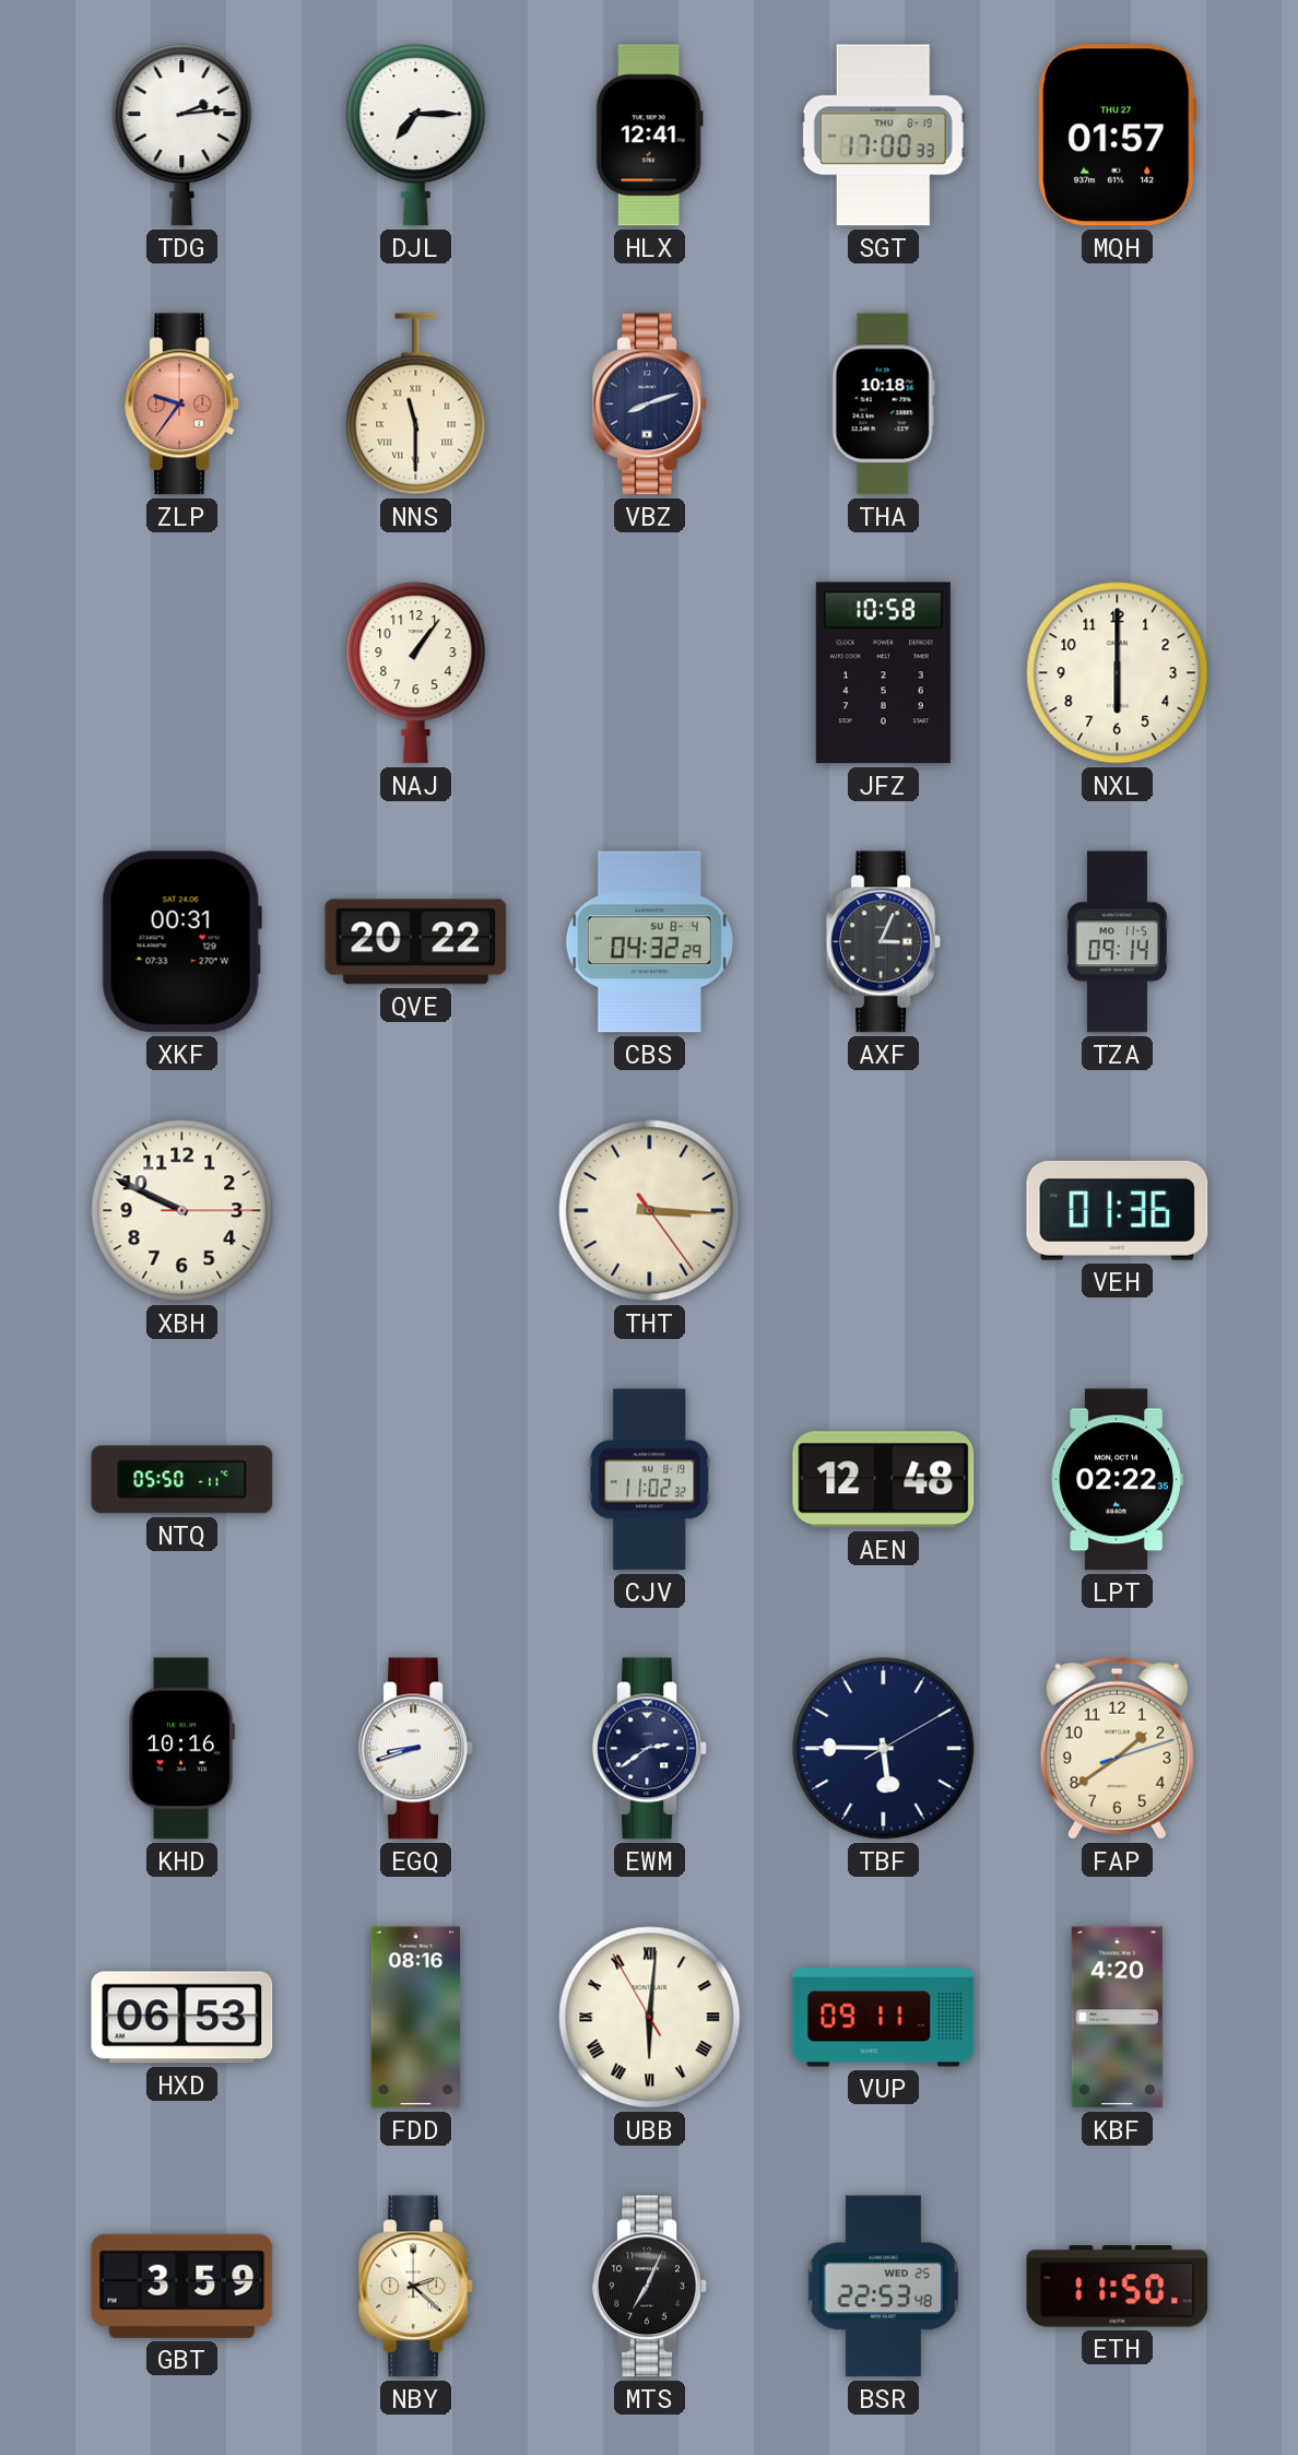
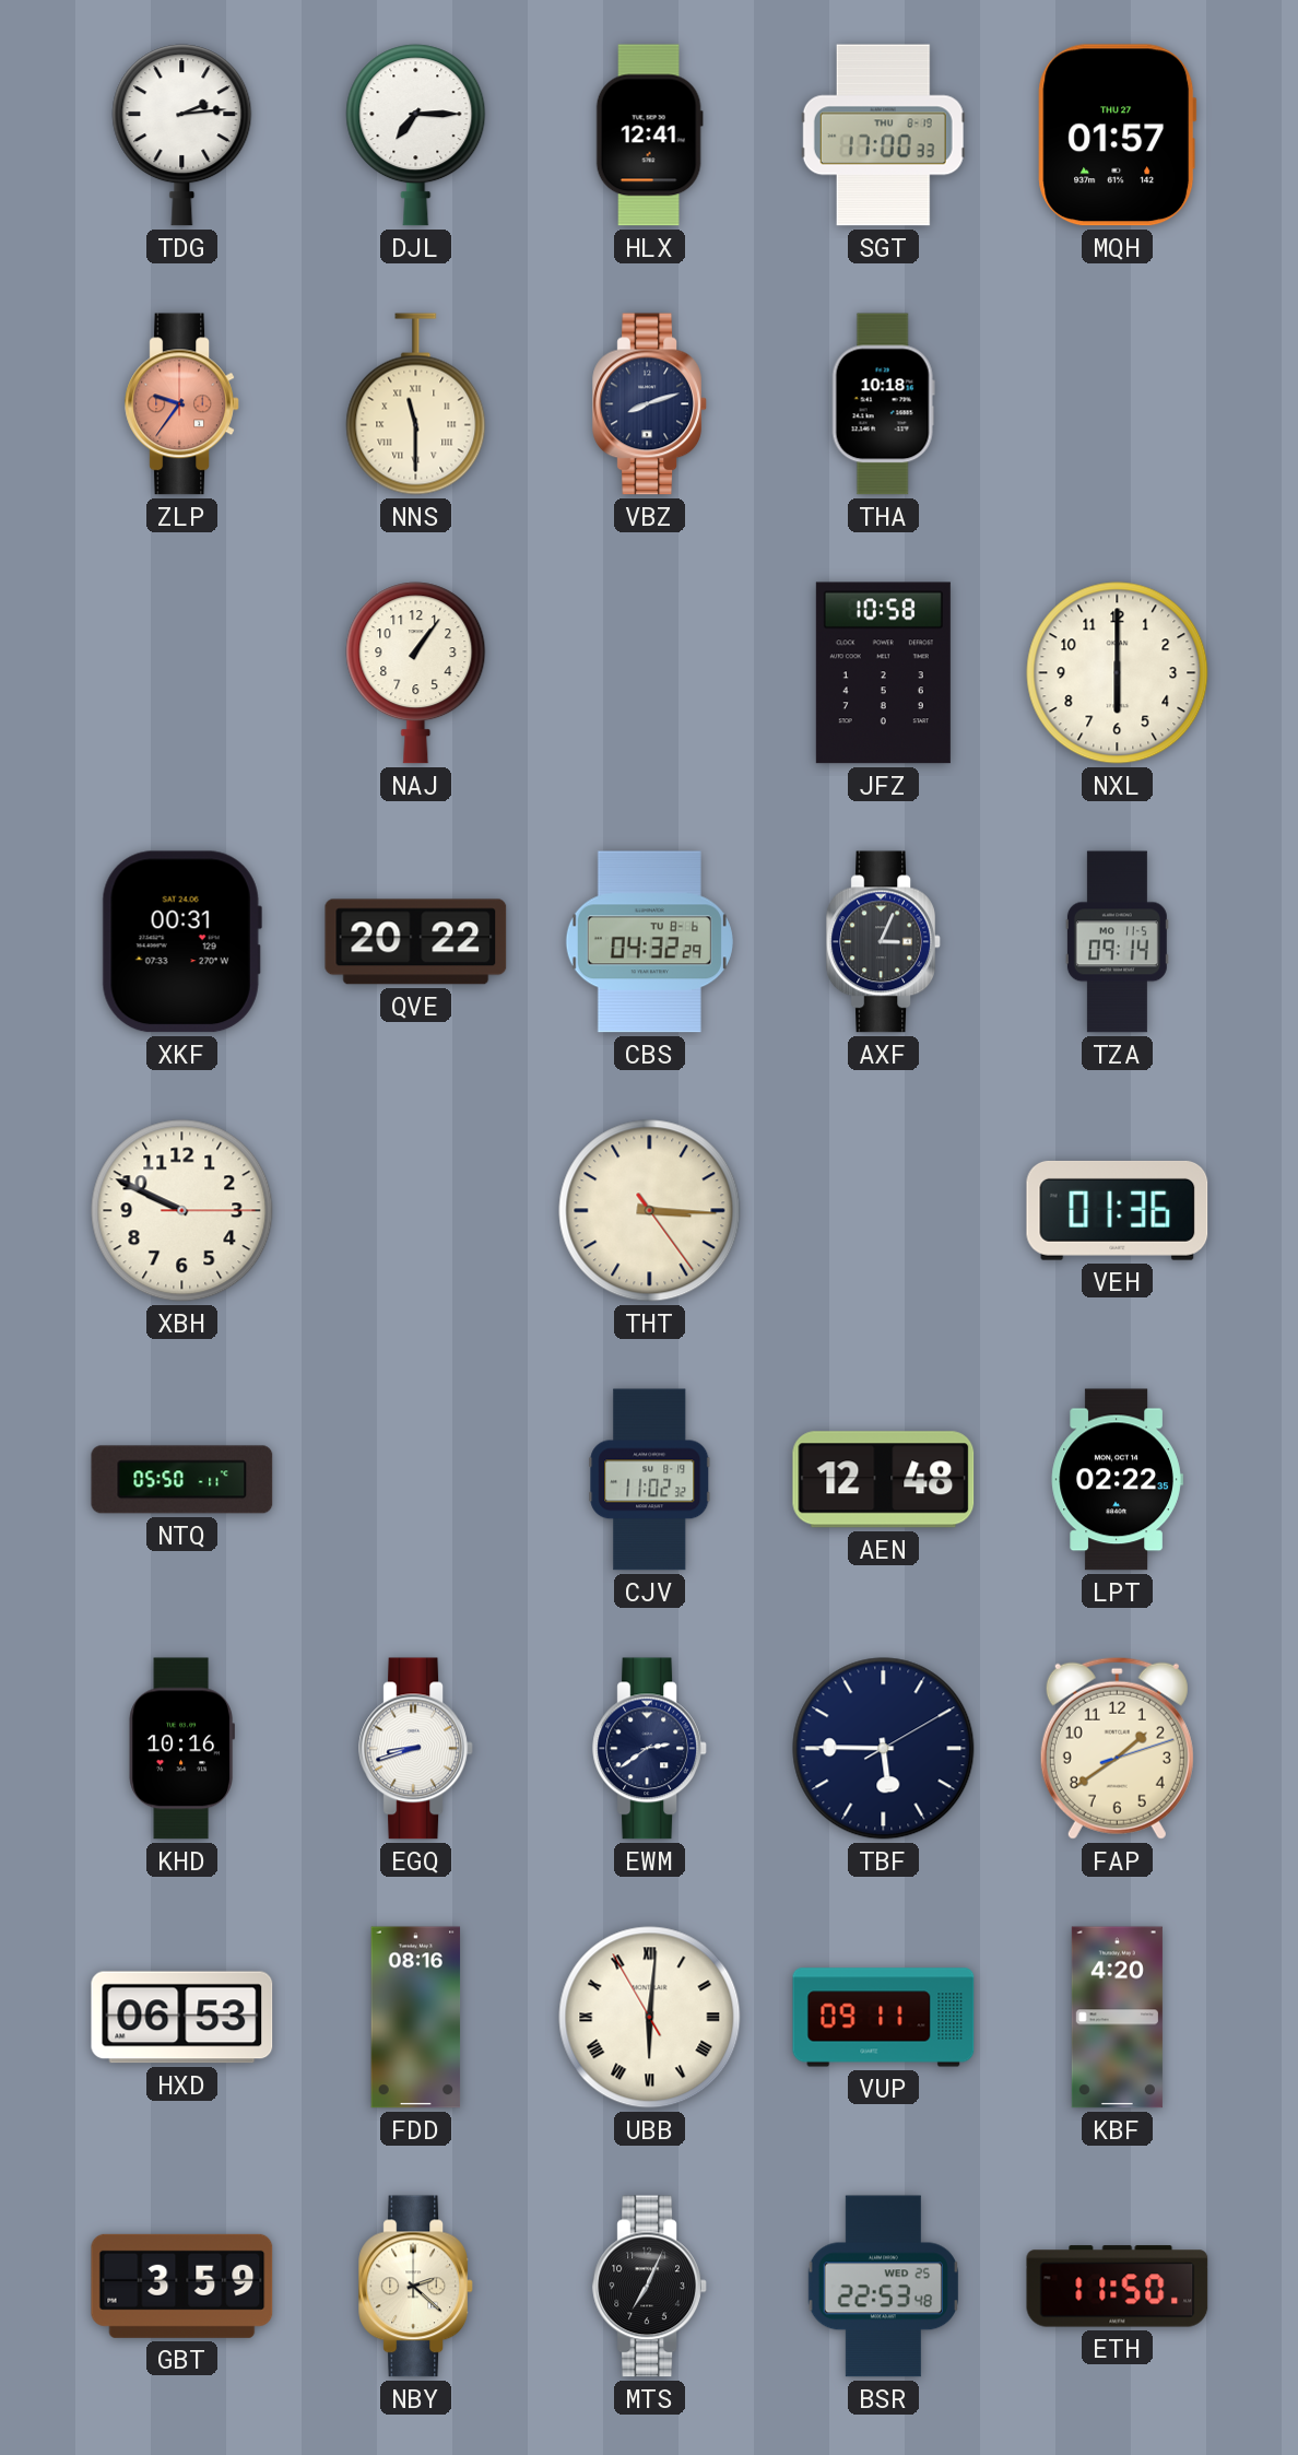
CBS date: SU 8-4 -> TU 8-6 (649, 942)
